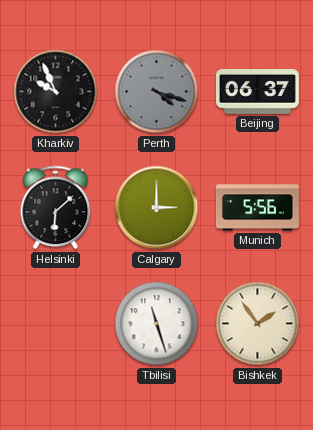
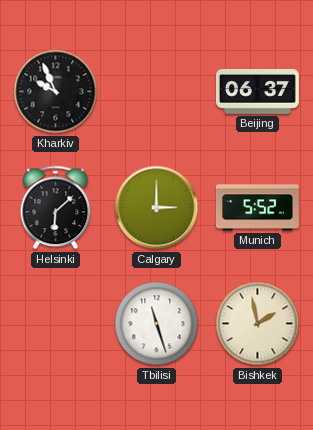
Perth: 4:18 -> none (157, 92)
Munich: 5:56 -> 5:52 (258, 208)
Bishkek: 1:54 -> 1:58 (258, 324)
